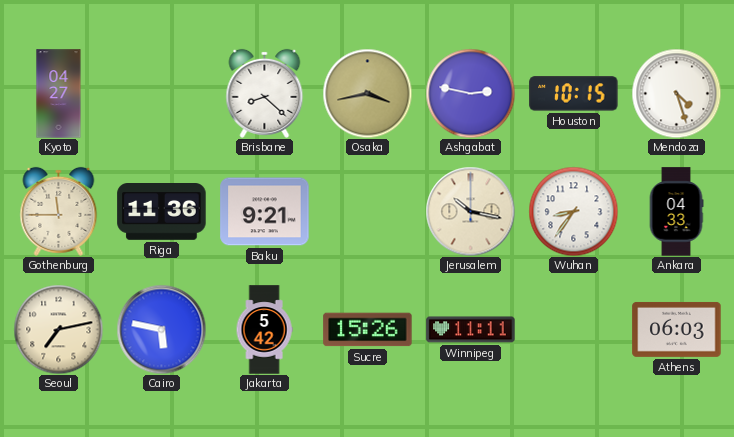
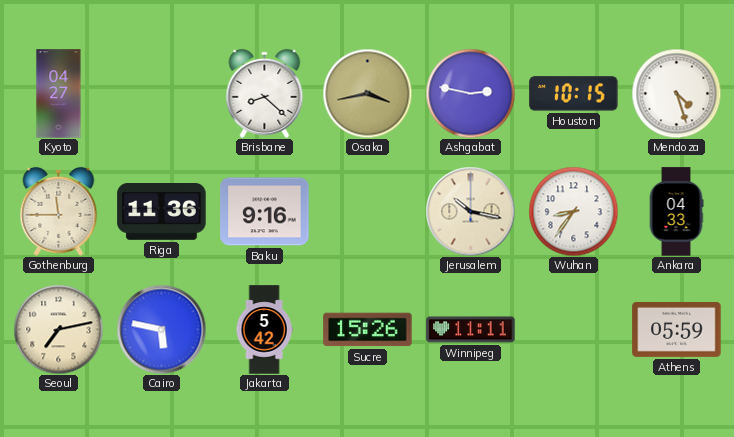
Baku: 9:21 -> 9:16 (265, 212)
Athens: 06:03 -> 05:59 (677, 329)
